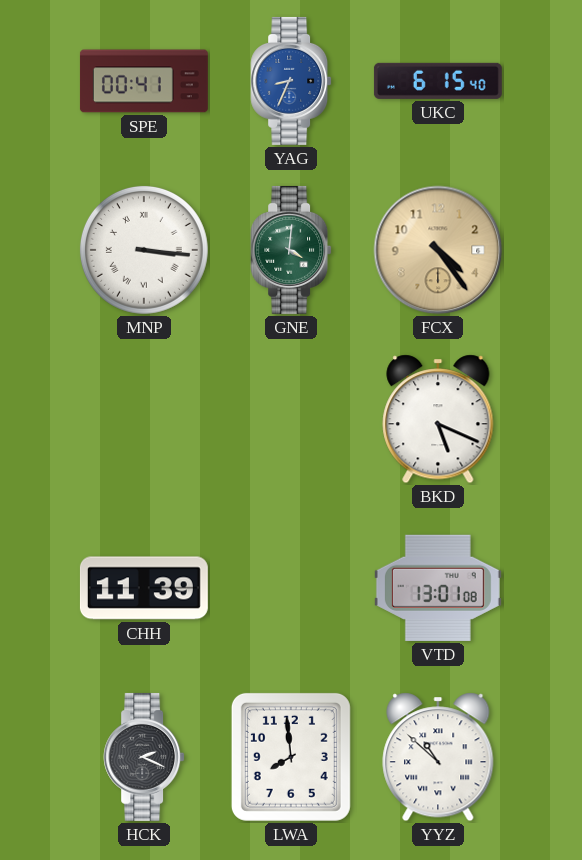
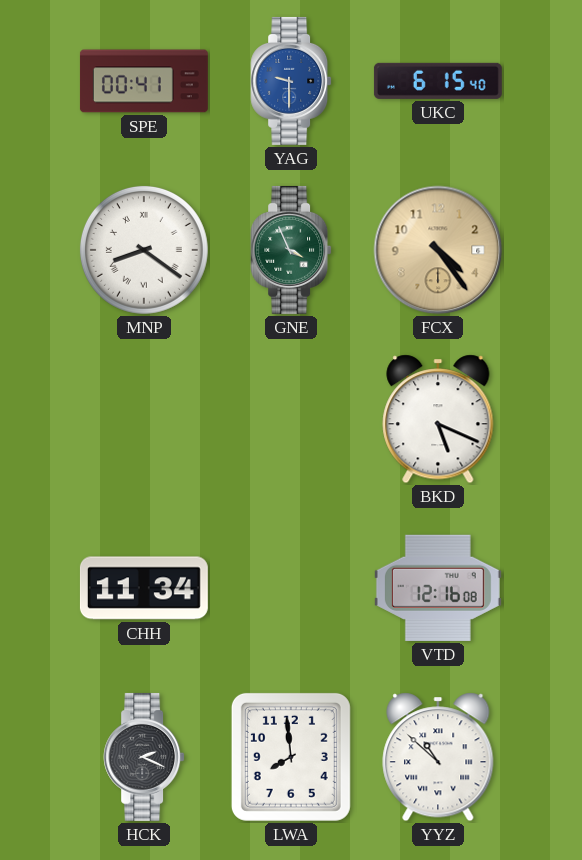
YAG: 8:34 -> 9:30 (291, 81)
MNP: 3:16 -> 8:21 (144, 250)
GNE: 4:01 -> 3:56 (291, 250)
CHH: 11:39 -> 11:34 (144, 588)
VTD: 13:01 -> 12:16 (438, 588)
